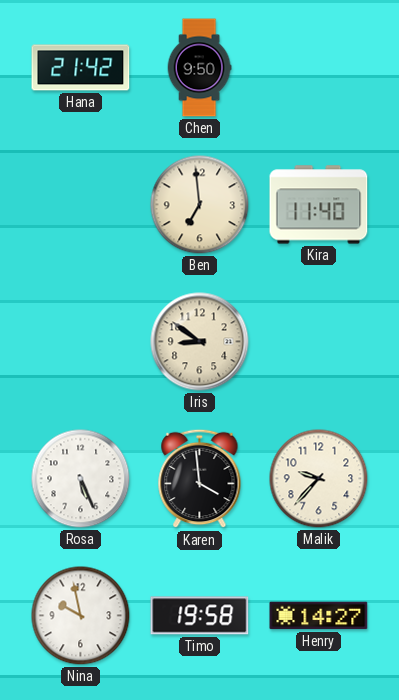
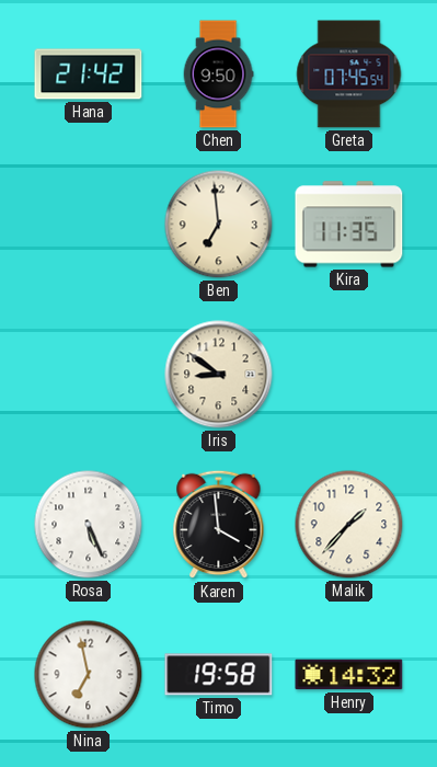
Greta: none -> 07:45 (349, 75)
Kira: 11:40 -> 11:35 (349, 225)
Malik: 9:37 -> 1:37 (349, 525)
Nina: 9:58 -> 6:58 (89, 675)
Henry: 14:27 -> 14:32 (349, 675)
